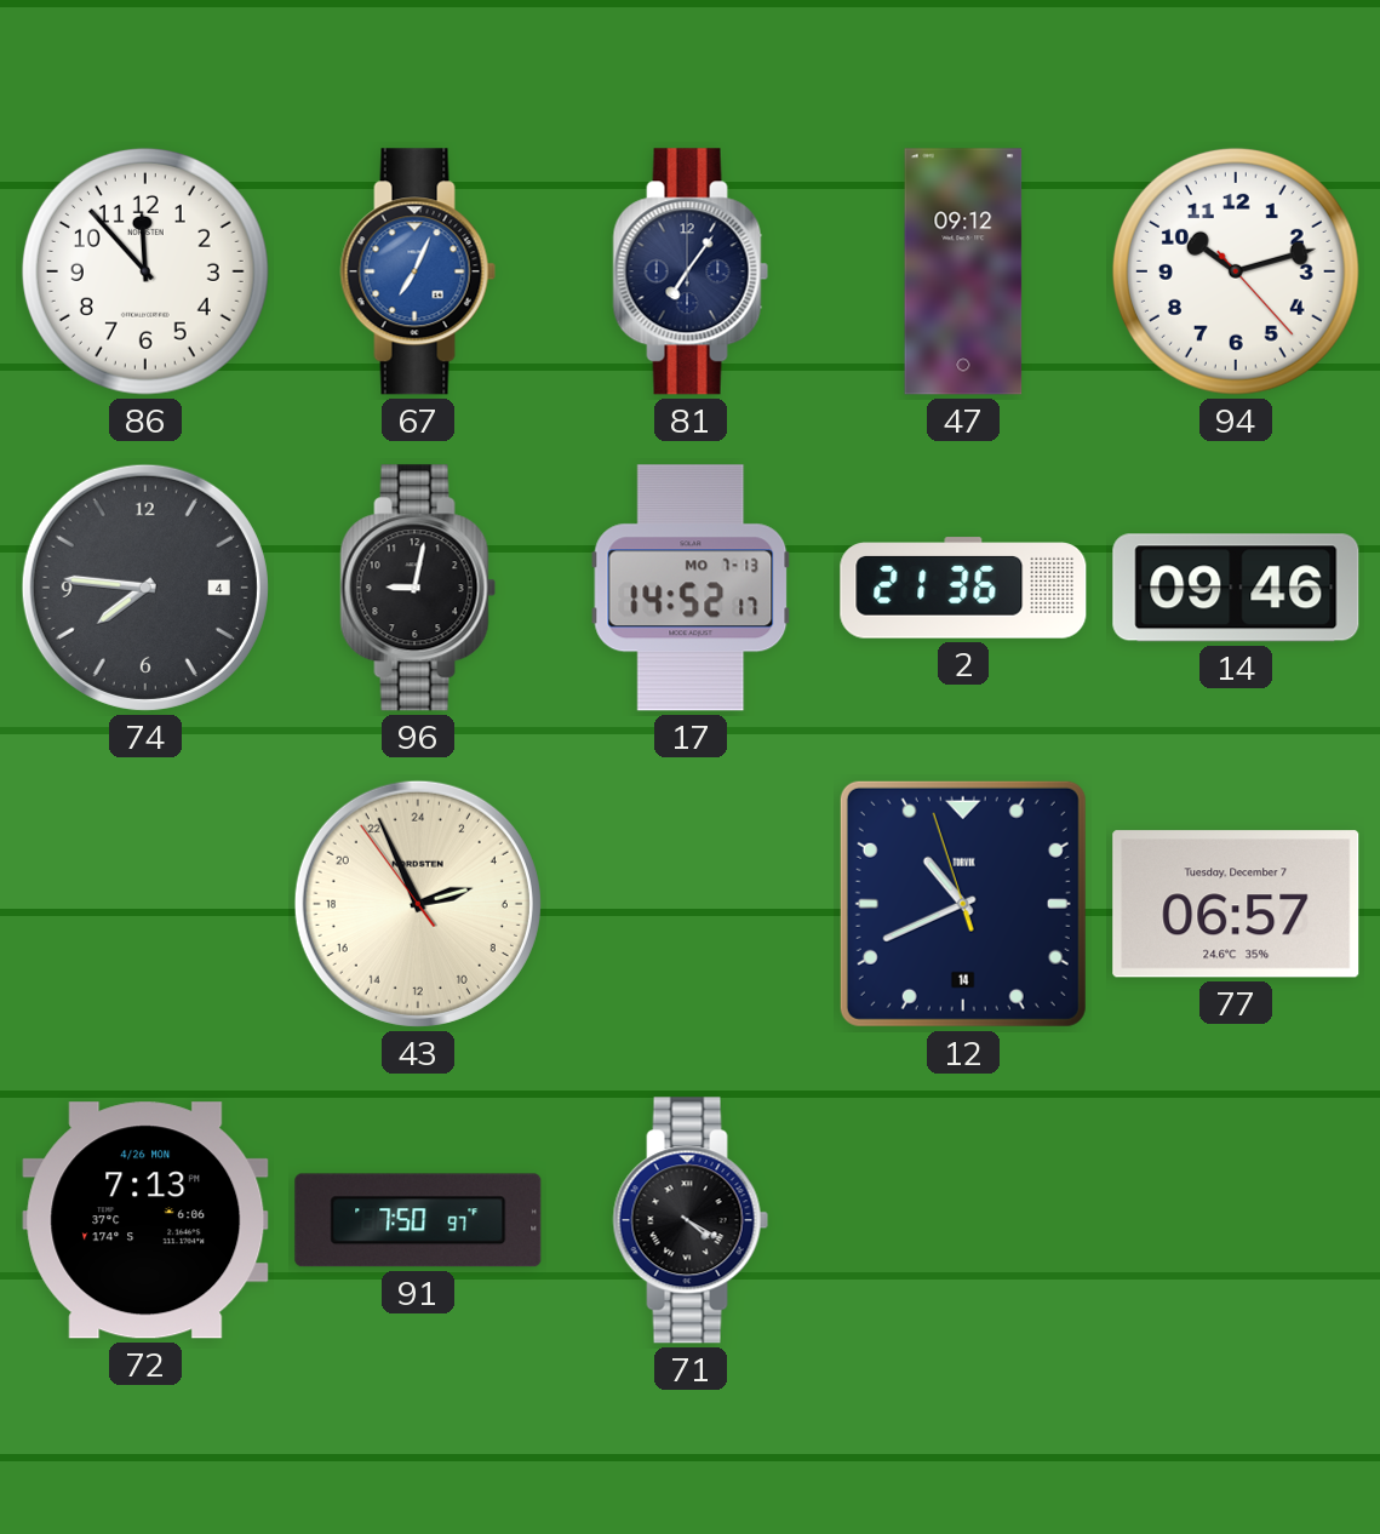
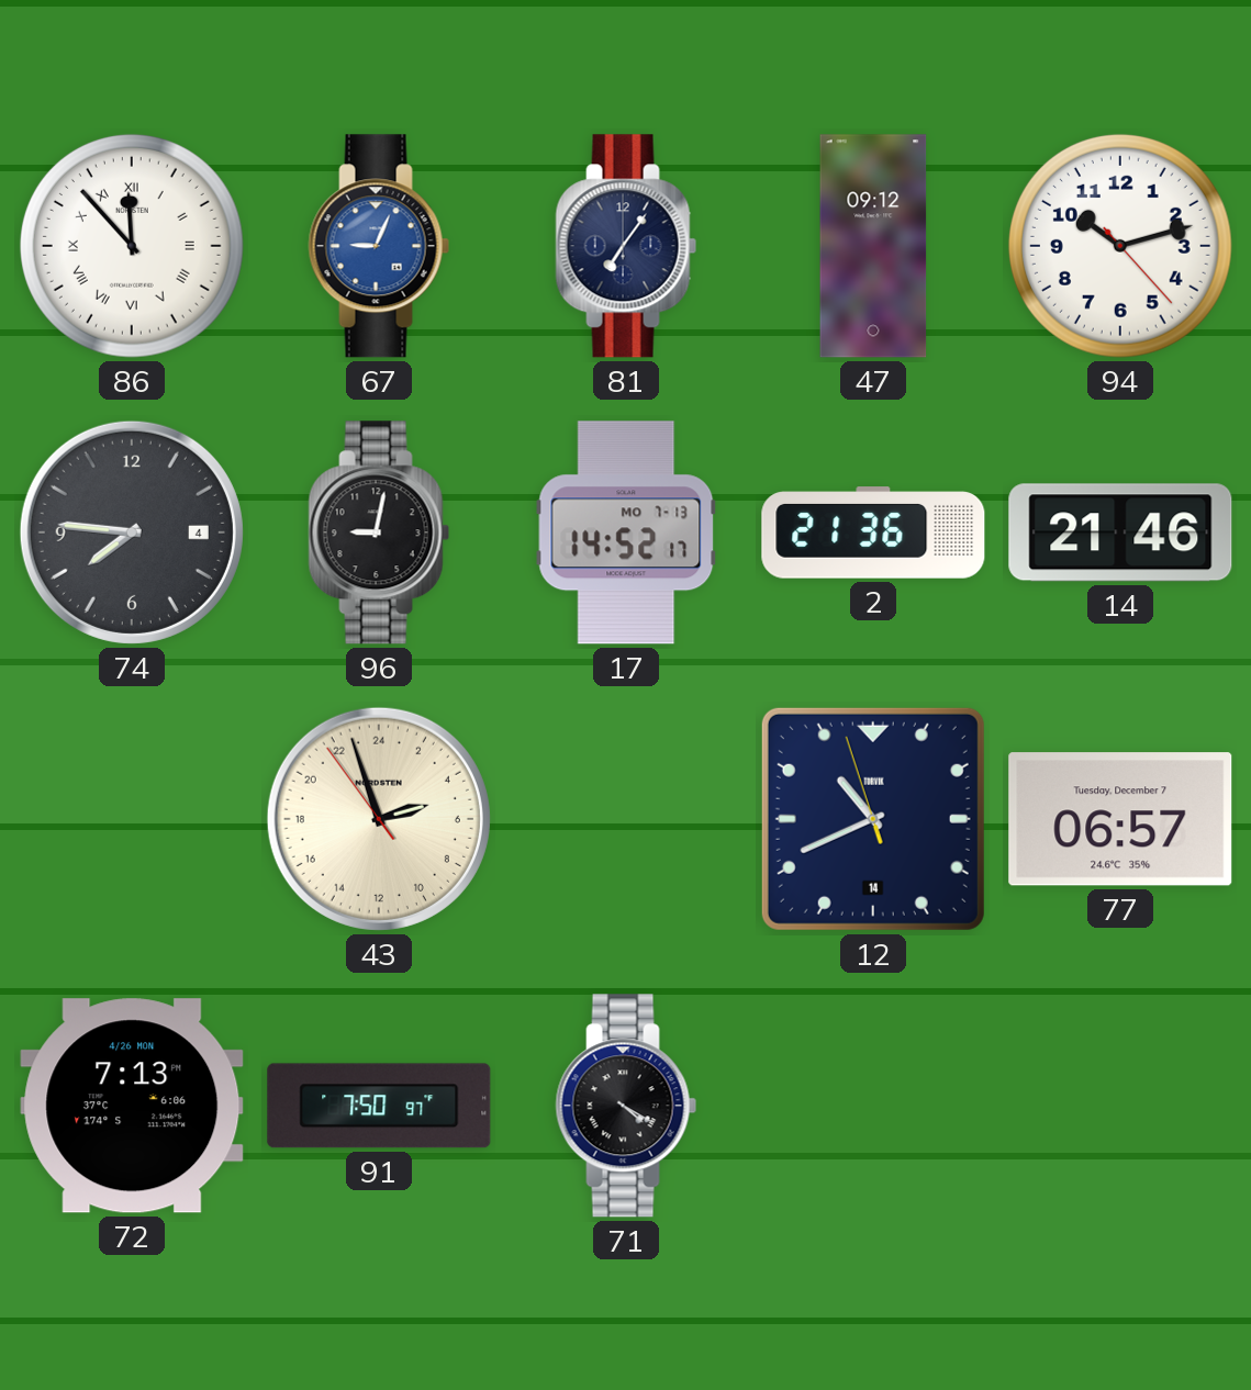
86 numerals: Arabic -> Roman (132, 246)
67: 7:04 -> 9:04 (379, 246)
14: 09:46 -> 21:46 (1120, 533)
43: 4:55 -> 4:56 (379, 819)
